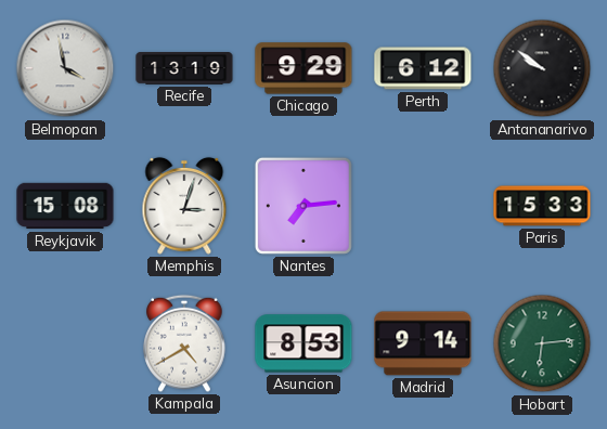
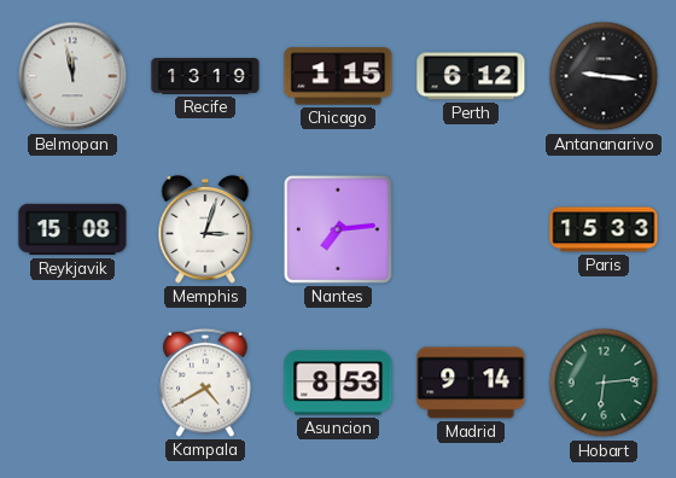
Belmopan: 3:58 -> 11:58 (72, 76)
Chicago: 9:29 -> 1:15 (338, 76)
Antananarivo: 9:51 -> 9:16 (604, 76)
